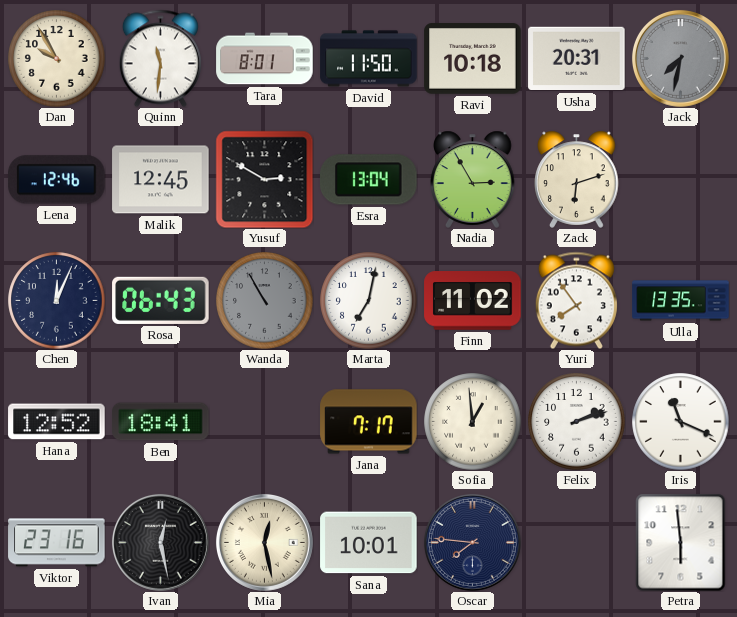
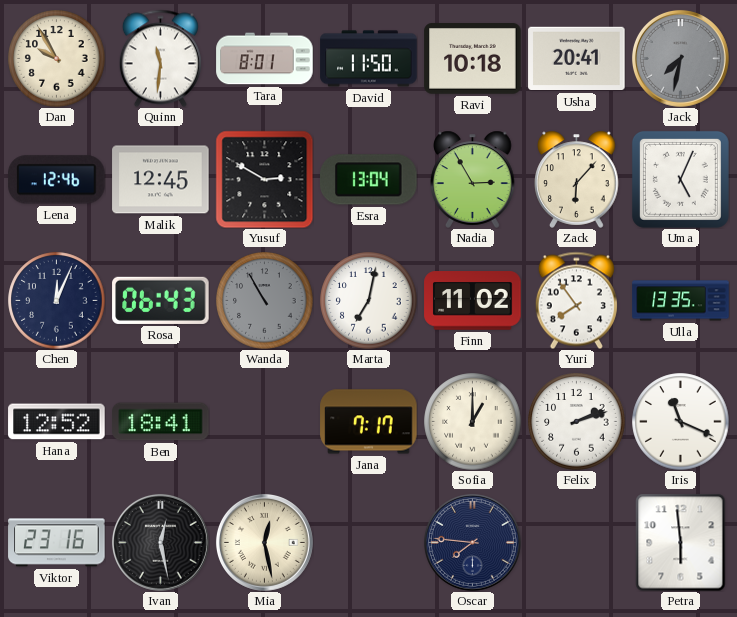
Usha: 20:31 -> 20:41 (577, 59)
Zack: 6:12 -> 6:07 (577, 179)
Uma: none -> 5:04 (680, 179)
Sofia: 12:59 -> 1:00 (473, 422)
Sana: 10:01 -> none (369, 543)
